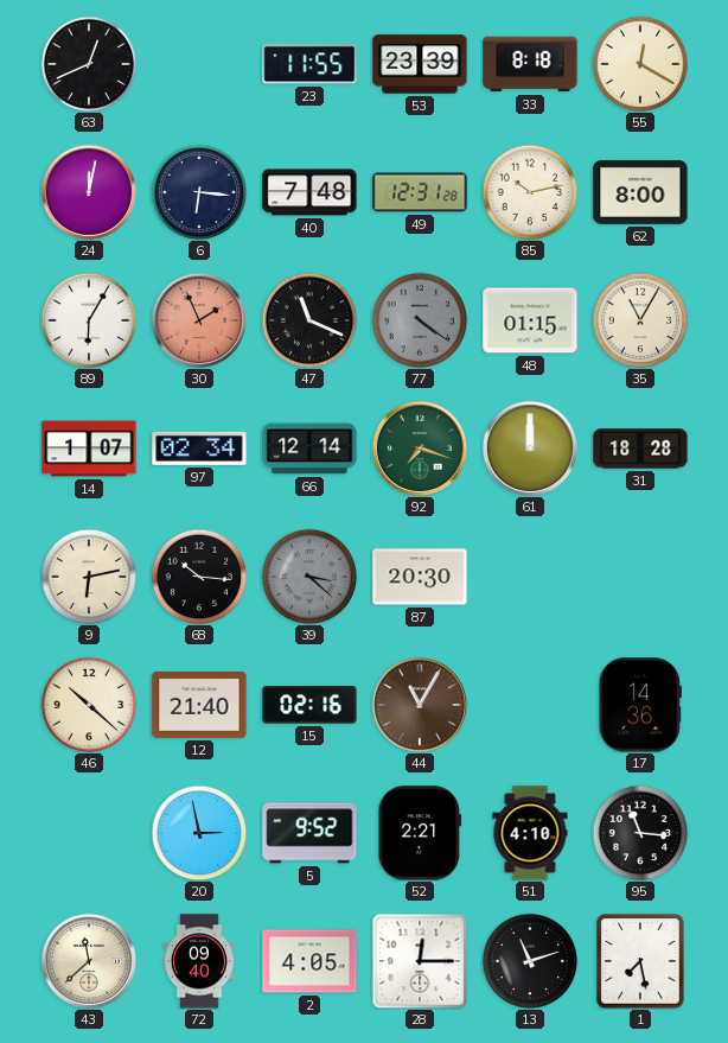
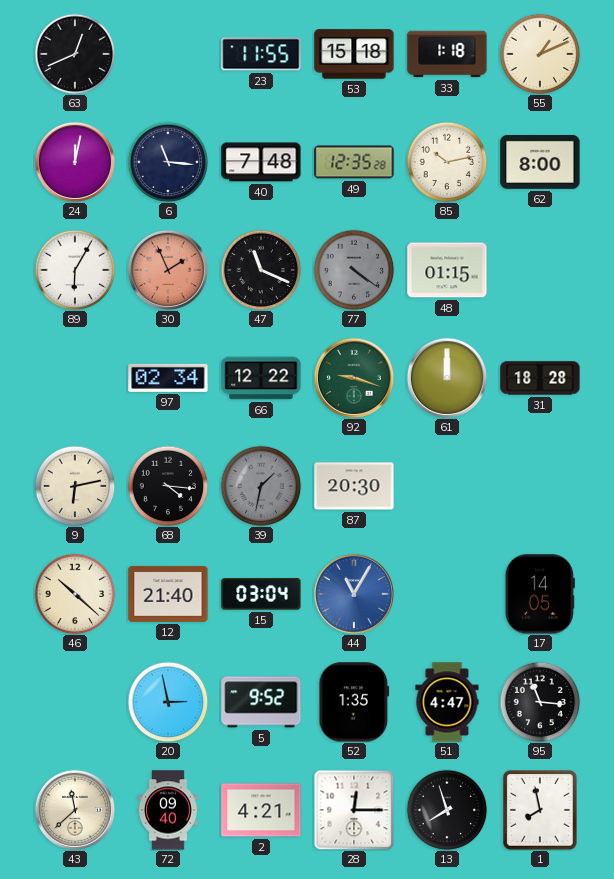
53: 23:39 -> 15:18 (354, 54)
33: 8:18 -> 1:18 (447, 54)
55: 12:20 -> 1:11 (540, 54)
6: 6:16 -> 11:16 (168, 162)
49: 12:31 -> 12:35 (354, 162)
35: 11:05 -> none (640, 320)
14: 1:07 -> none (89, 449)
66: 12:14 -> 12:22 (261, 378)
92: 7:18 -> 9:18 (354, 378)
68: 10:16 -> 4:16 (168, 486)
39: 3:22 -> 1:32 (261, 486)
15: 02:16 -> 03:04 (261, 594)
44 dial: brown -> blue (354, 594)
17: 14:36 -> 14:05 (540, 594)
52: 2:21 -> 1:35 (354, 702)
51: 4:10 -> 4:47 (447, 702)
2: 4:05 -> 4:21 (261, 810)
13: 11:12 -> 7:57 (447, 810)
1: 7:28 -> 7:58 (540, 810)
